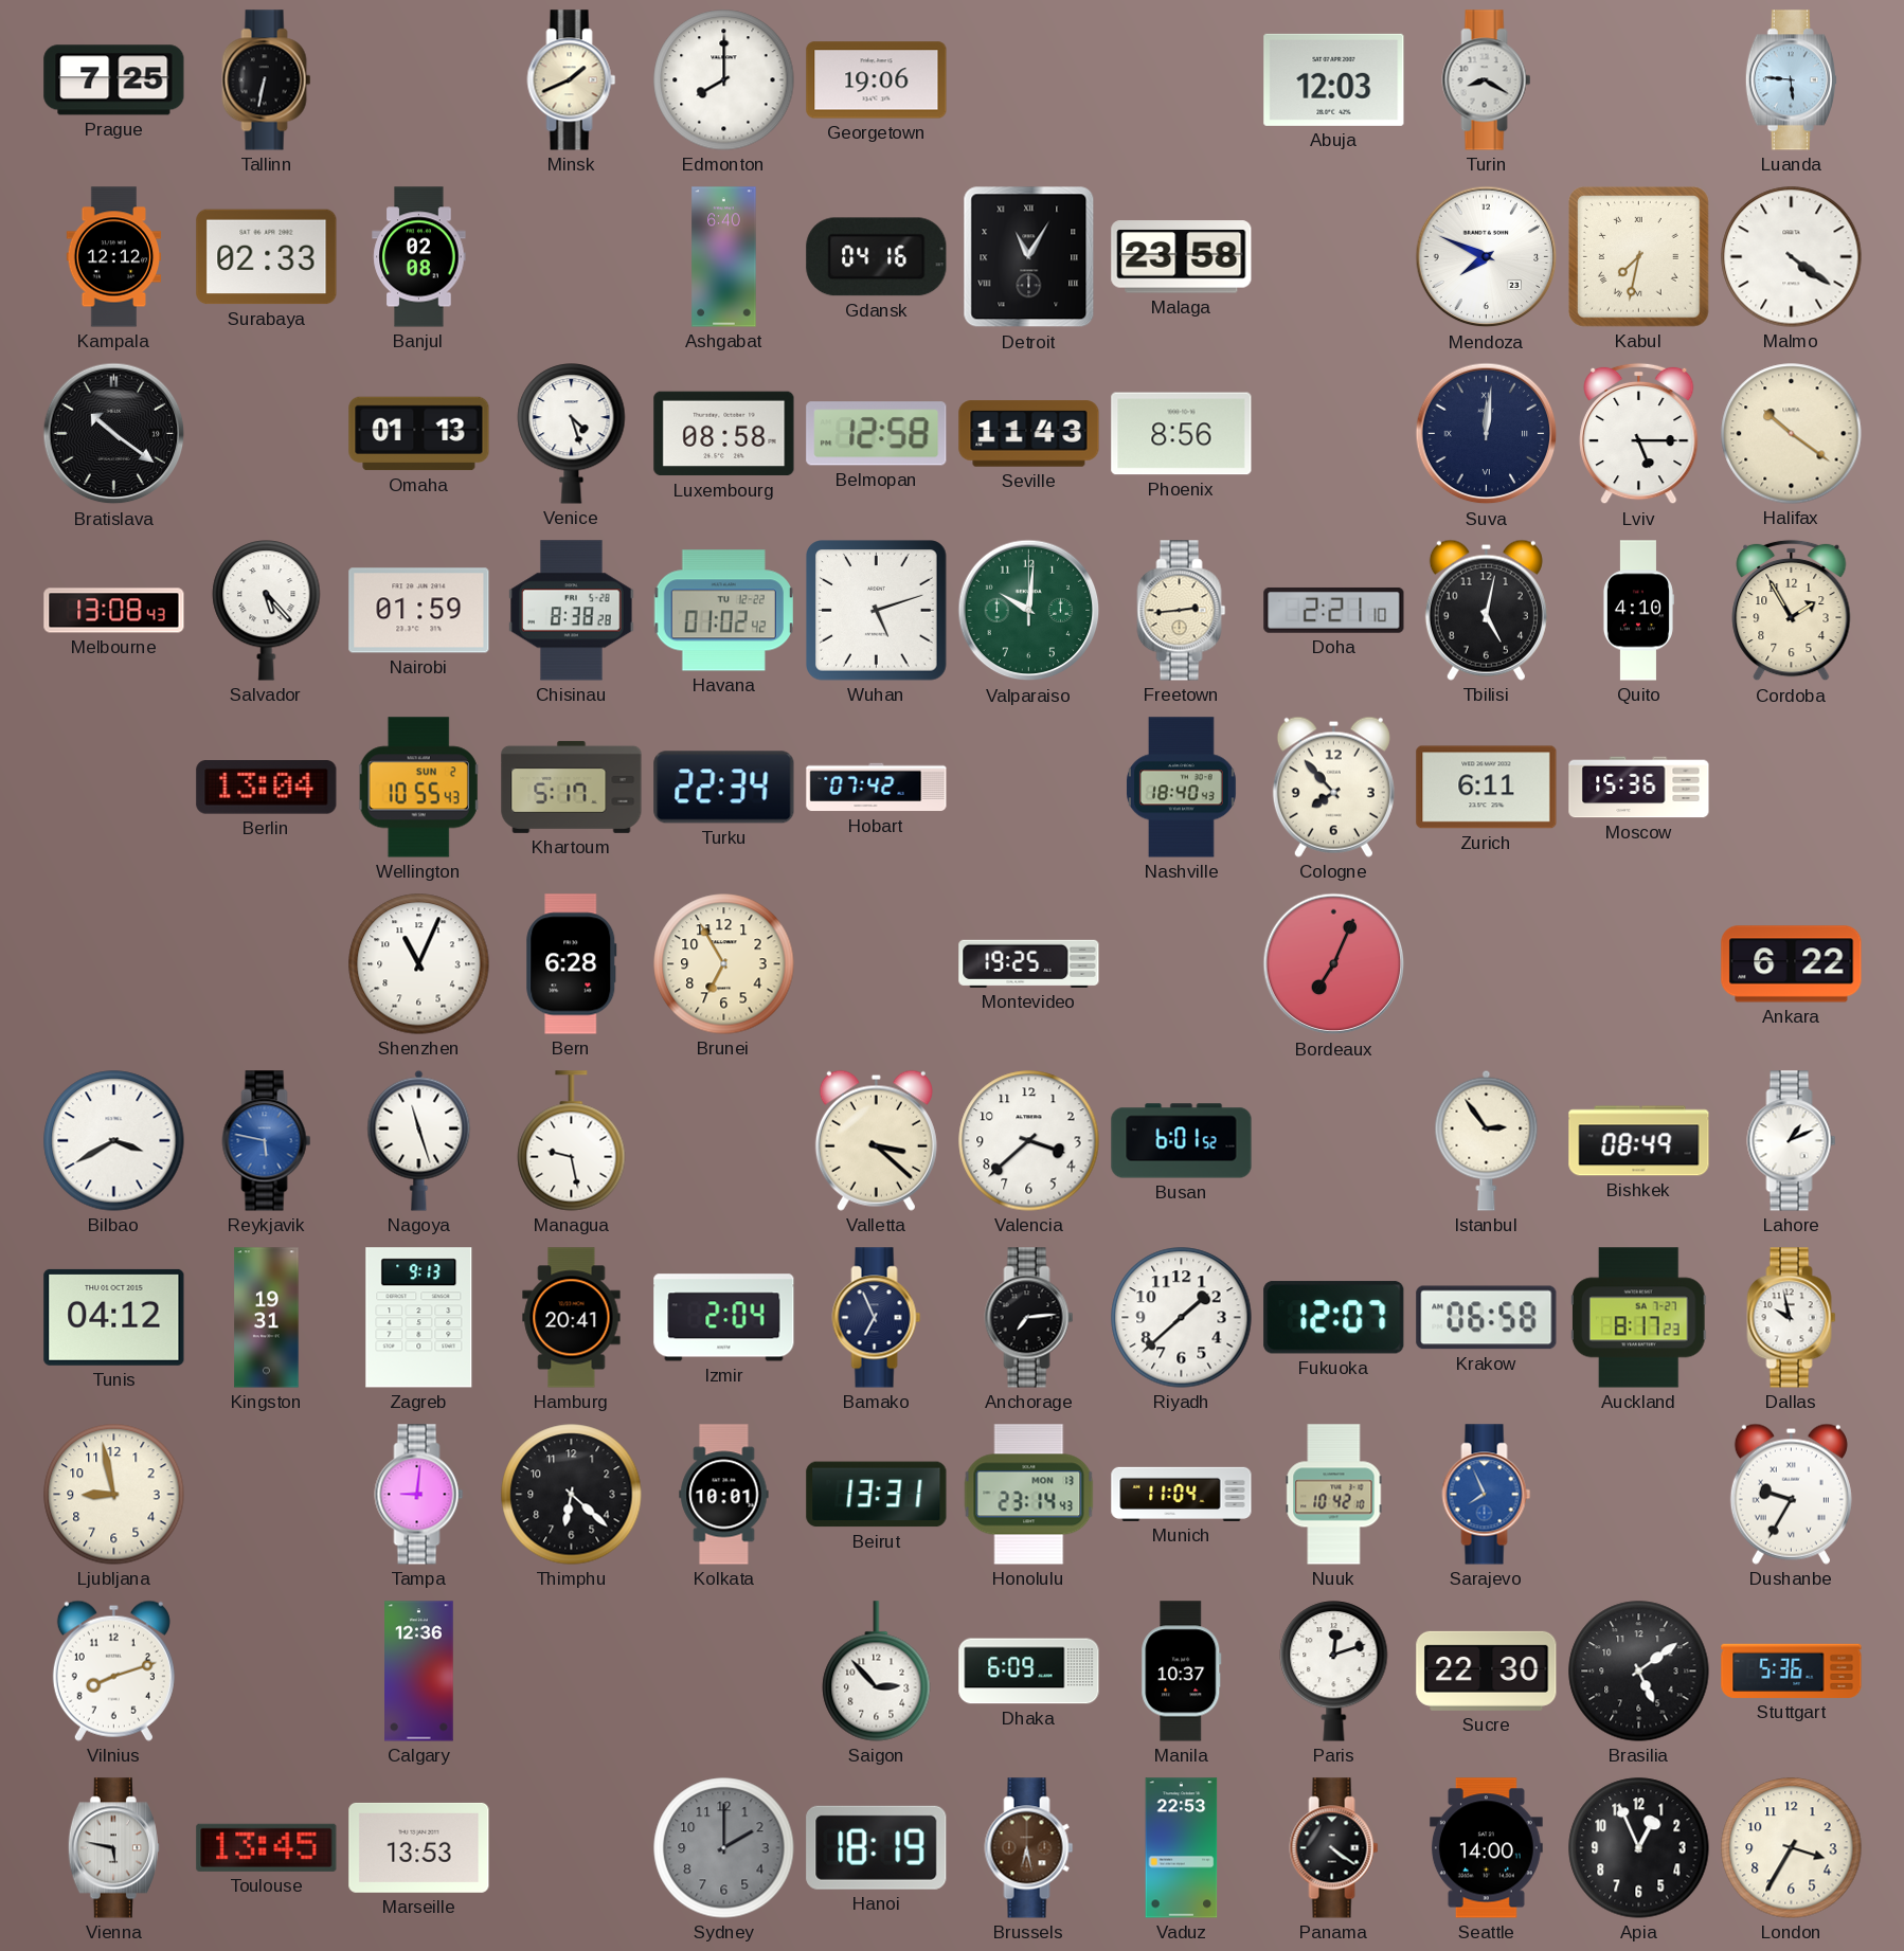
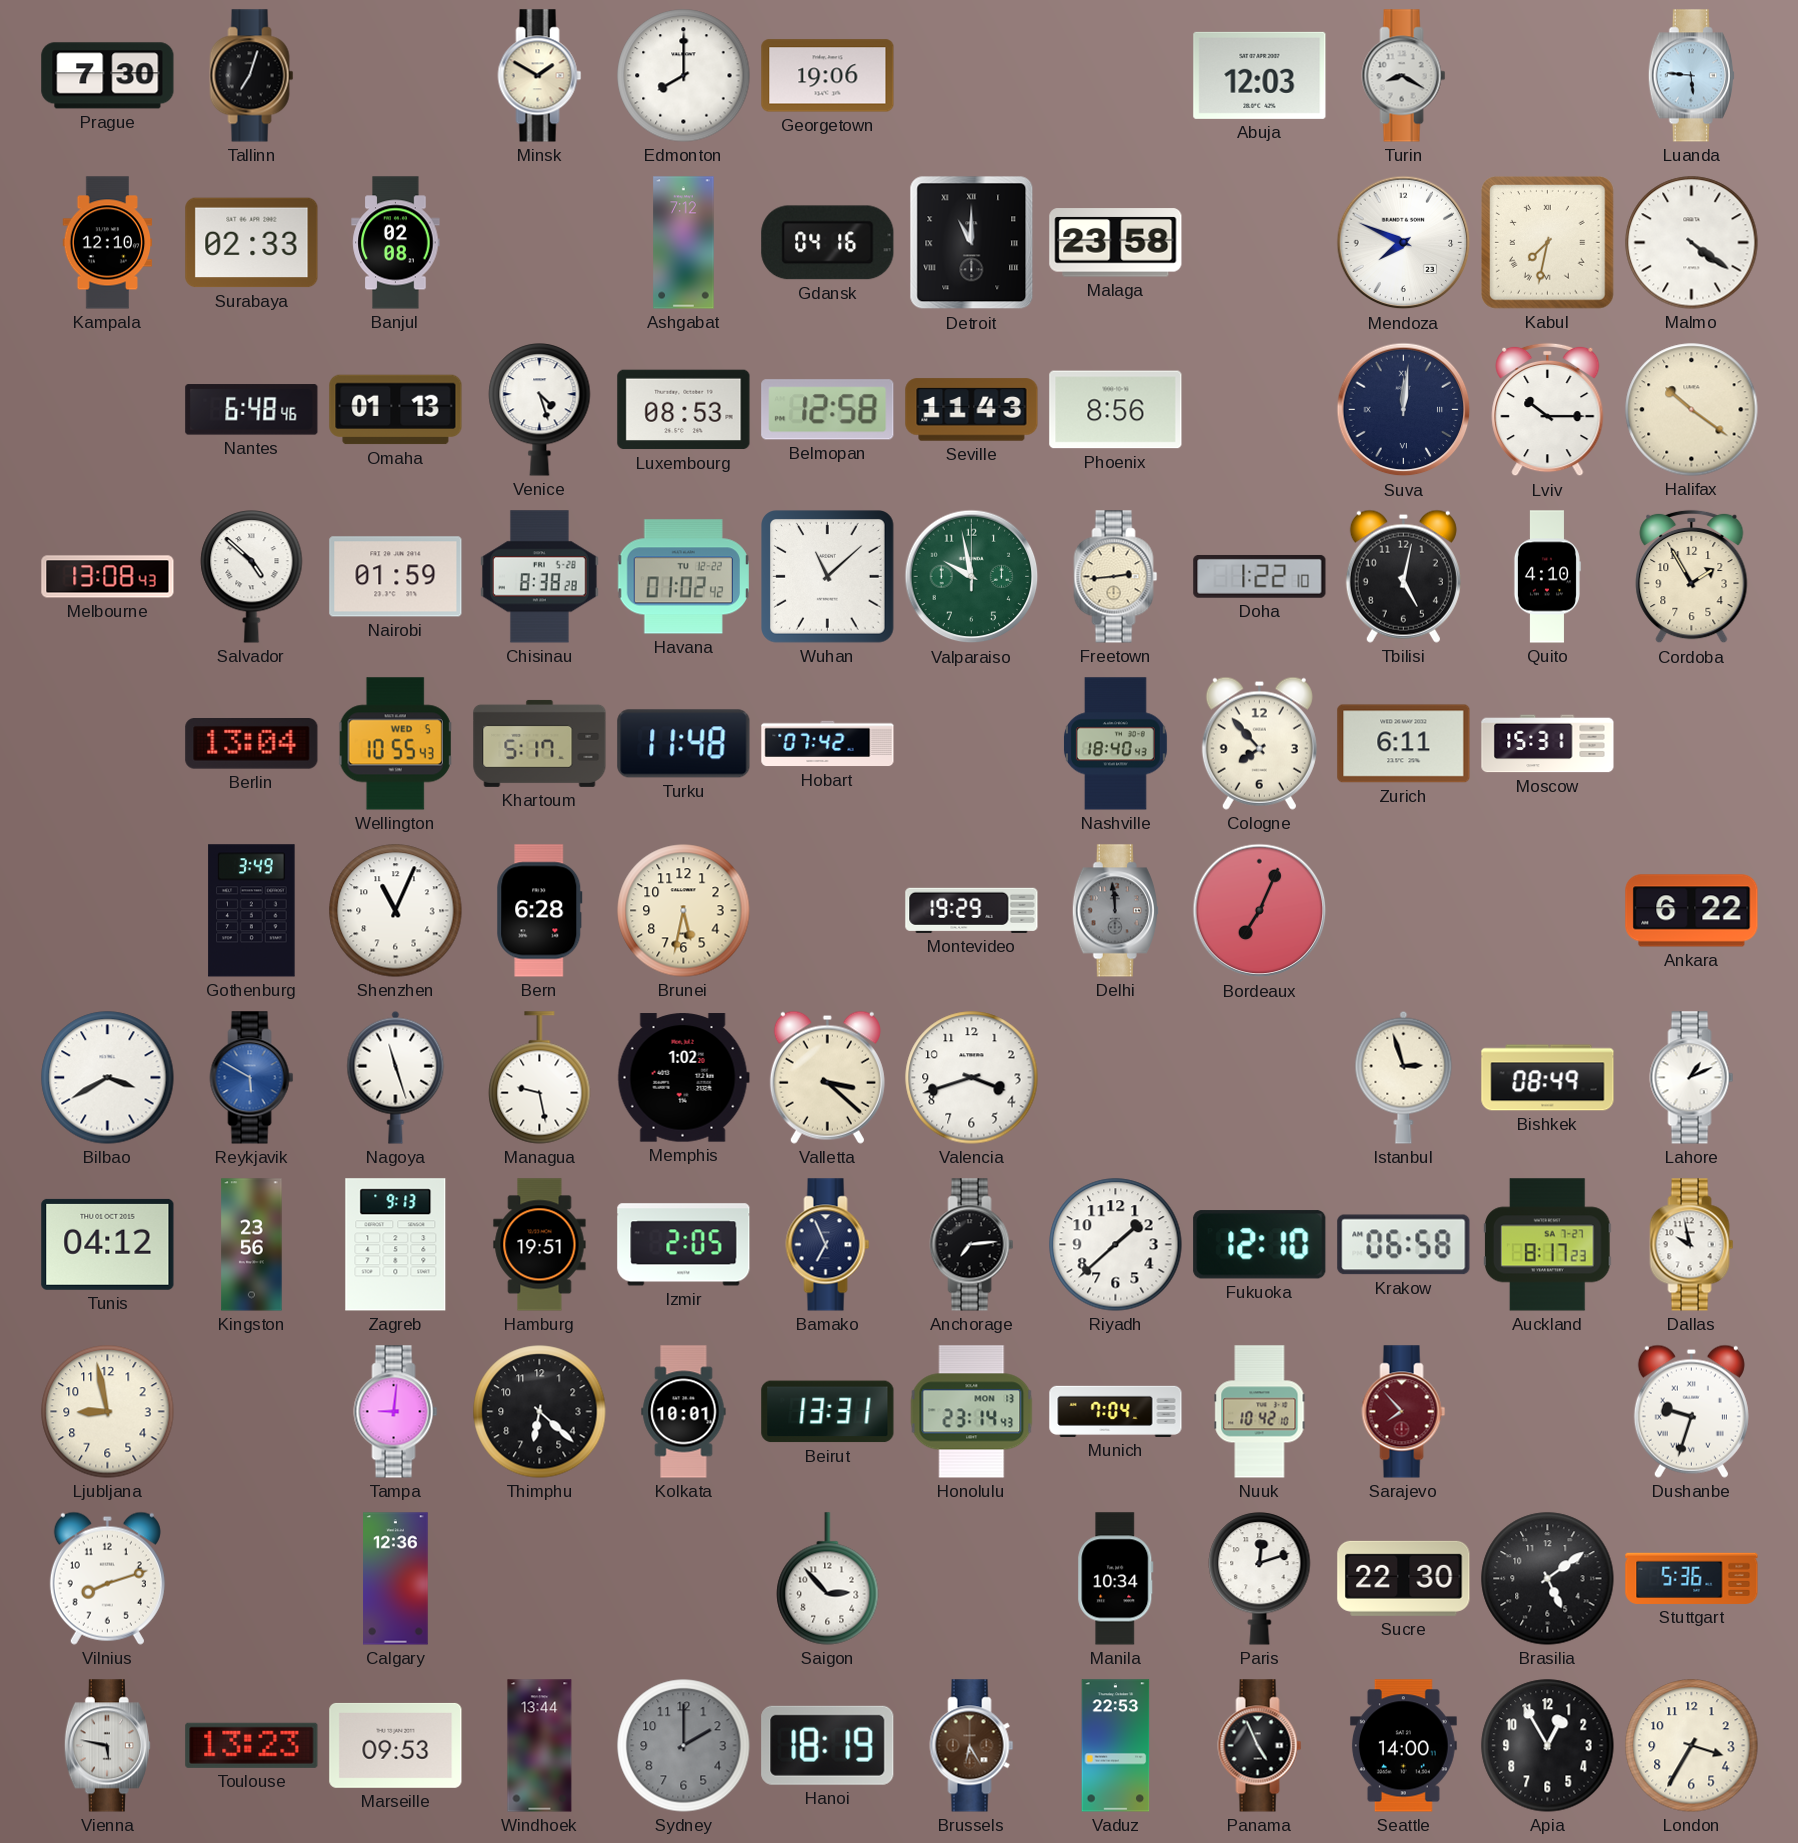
Prague: 7:25 -> 7:30 (108, 76)
Tallinn: 6:32 -> 7:03 (252, 76)
Minsk: 1:41 -> 1:50 (540, 76)
Kampala: 12:12 -> 12:10 (108, 243)
Ashgabat: 6:40 -> 7:12 (684, 243)
Detroit: 11:05 -> 11:00 (972, 243)
Bratislava: 10:21 -> none (114, 434)
Nantes: none -> 6:48 (252, 410)
Luxembourg: 08:58 -> 08:53 (684, 410)
Lviv: 5:15 -> 10:15 (1548, 410)
Salvador: 5:23 -> 4:52 (252, 577)
Wuhan: 5:12 -> 11:08 (828, 577)
Valparaiso: 10:01 -> 9:58 (972, 577)
Doha: 2:21 -> 1:22 (1260, 576)
Wellington date: SUN 2 -> WED 5 (396, 744)
Turku: 22:34 -> 11:48 (684, 744)
Moscow: 15:36 -> 15:31 (1548, 744)
Gothenburg: none -> 3:49 (252, 911)
Brunei: 6:55 -> 5:32 (684, 911)
Montevideo: 19:25 -> 19:29 (972, 910)
Delhi: none -> 11:59 (1115, 911)
Reykjavik: 5:47 -> 5:50 (252, 1078)
Memphis: none -> 1:02 (683, 1078)
Valencia: 3:38 -> 3:42 (972, 1078)
Busan: 6:01 -> none (1182, 1141)
Istanbul: 2:54 -> 2:57 (1404, 1077)
Kingston: 19:31 -> 23:56 (252, 1245)
Hamburg: 20:41 -> 19:51 (540, 1245)
Izmir: 2:04 -> 2:05 (684, 1245)
Fukuoka: 12:07 -> 12:10 (1260, 1245)
Munich: 11:04 -> 7:04 (1116, 1411)
Sarajevo: 7:56 -> 7:53 (1404, 1412)
Sarajevo dial: blue -> burgundy (1404, 1412)
Dushanbe: 9:35 -> 9:33 (1691, 1411)
Dhaka: 6:09 -> none (1029, 1672)
Manila: 10:37 -> 10:34 (1116, 1579)
Toulouse: 13:45 -> 13:23 (252, 1745)
Marseille: 13:53 -> 09:53 (396, 1745)
Windhoek: none -> 13:44 (540, 1746)
Brussels: 6:28 -> 6:25 (972, 1746)
Panama: 4:21 -> 4:56 (1260, 1746)
Apia: 12:56 -> 12:55 (1548, 1746)
